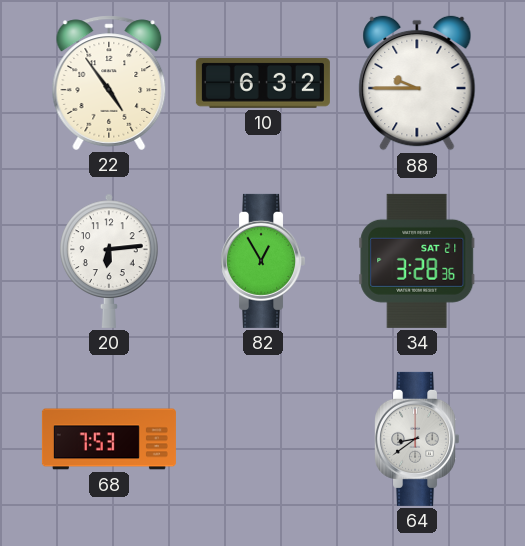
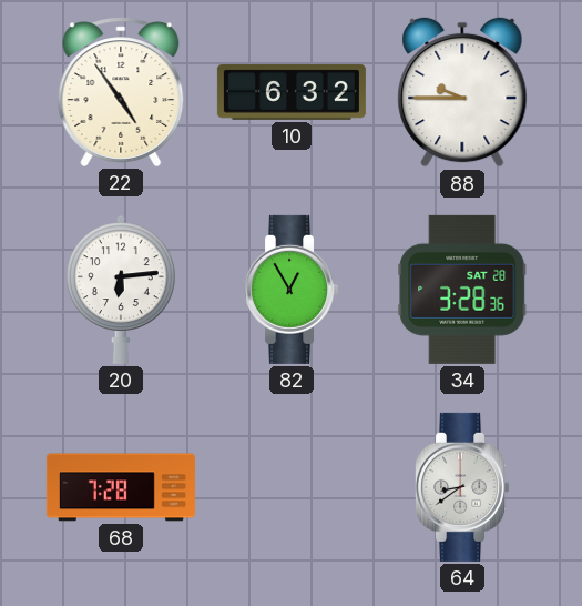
34 date: SAT 21 -> SAT 28 (462, 290)
68: 7:53 -> 7:28 (121, 487)
